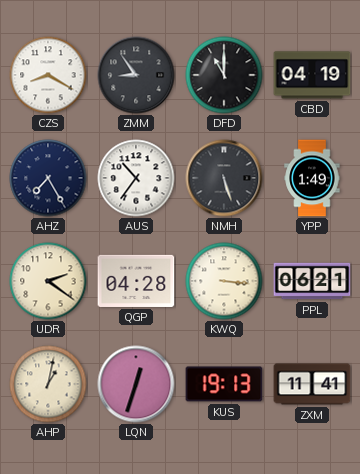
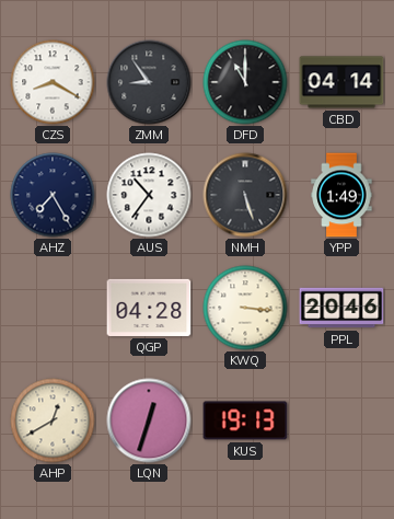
CBD: 04:19 -> 04:14 (341, 82)
UDR: 2:21 -> none (48, 281)
PPL: 06:21 -> 20:46 (341, 308)
AHP: 1:02 -> 12:40 (53, 420)
ZXM: 11:41 -> none (312, 384)
